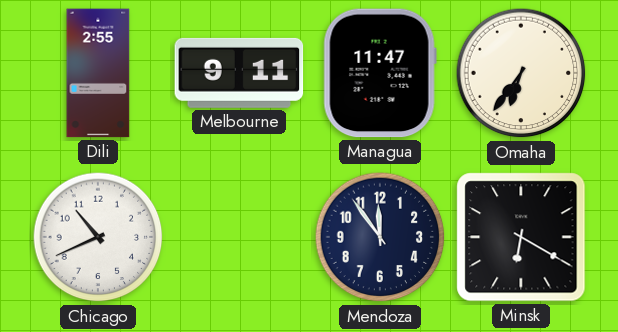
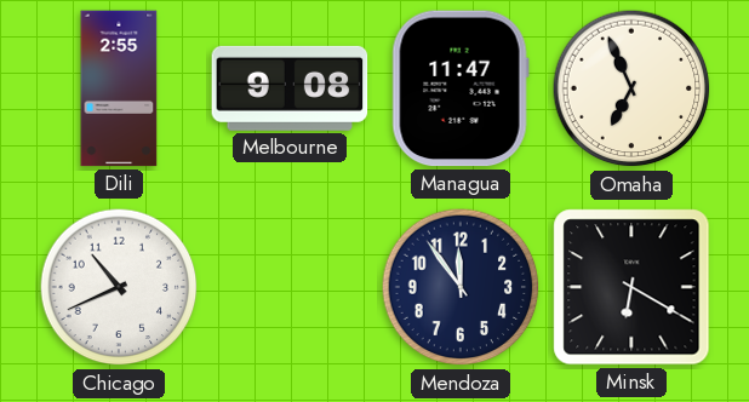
Melbourne: 9:11 -> 9:08 (290, 88)
Omaha: 6:36 -> 6:56 (631, 88)
